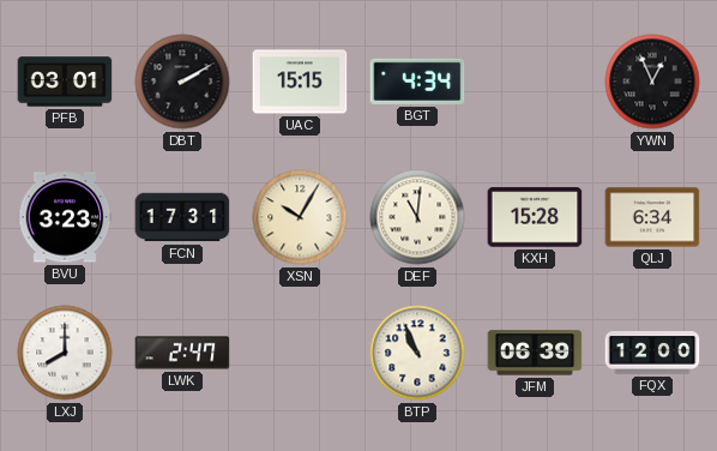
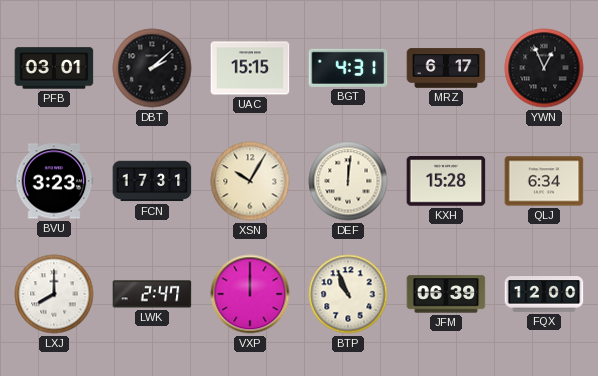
DBT: 2:10 -> 2:08 (152, 68)
BGT: 4:34 -> 4:31 (348, 68)
MRZ: none -> 6:17 (446, 68)
DEF: 11:01 -> 12:01 (348, 181)
VXP: none -> 12:00 (250, 294)
